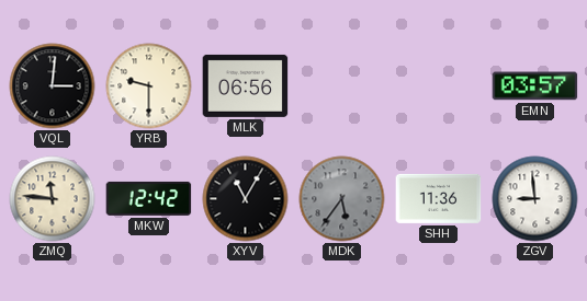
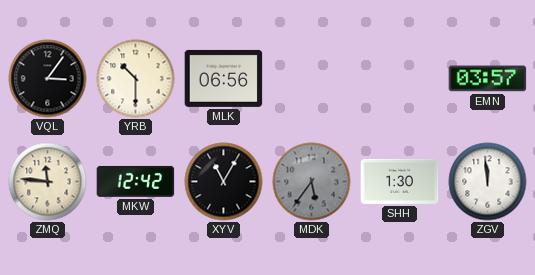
VQL: 3:01 -> 3:06 (48, 79)
YRB: 9:30 -> 10:30 (136, 79)
SHH: 11:36 -> 1:30 (400, 181)
ZGV: 8:59 -> 11:59 (488, 182)
